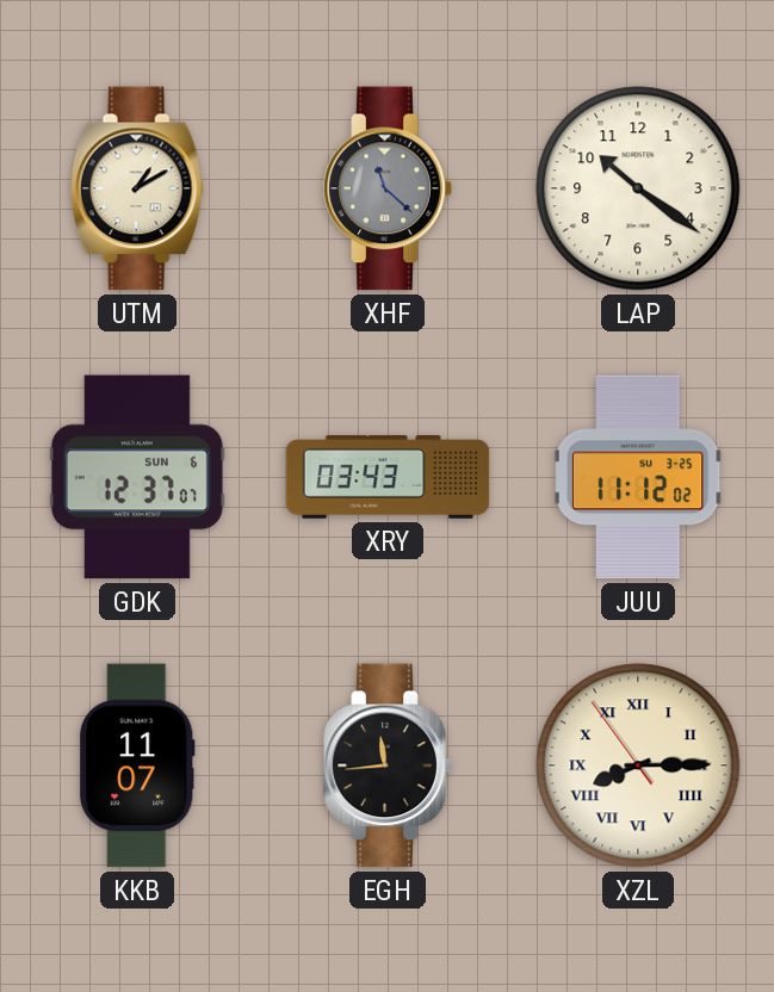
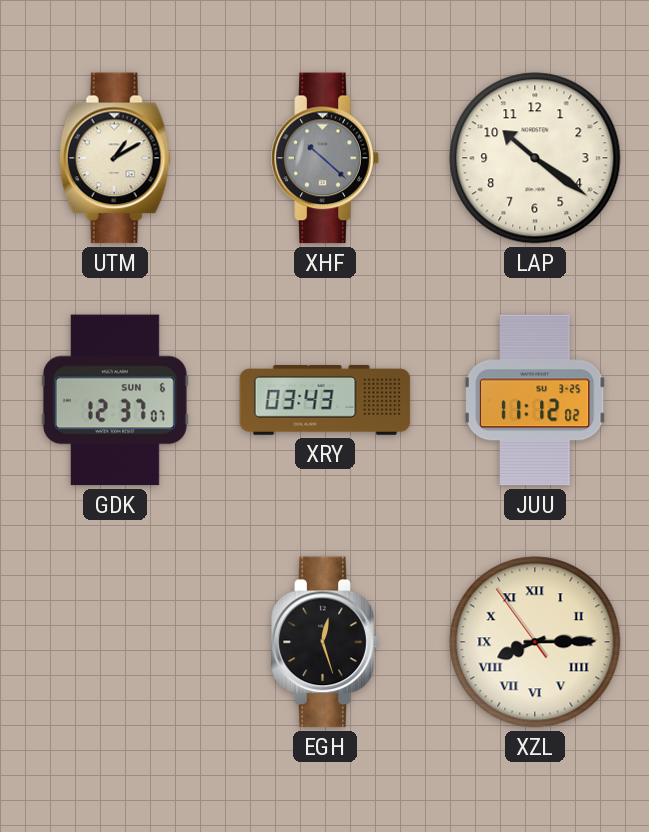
XHF: 11:22 -> 10:22 (325, 158)
KKB: 11:07 -> none (137, 765)
EGH: 11:44 -> 12:27 (325, 642)
